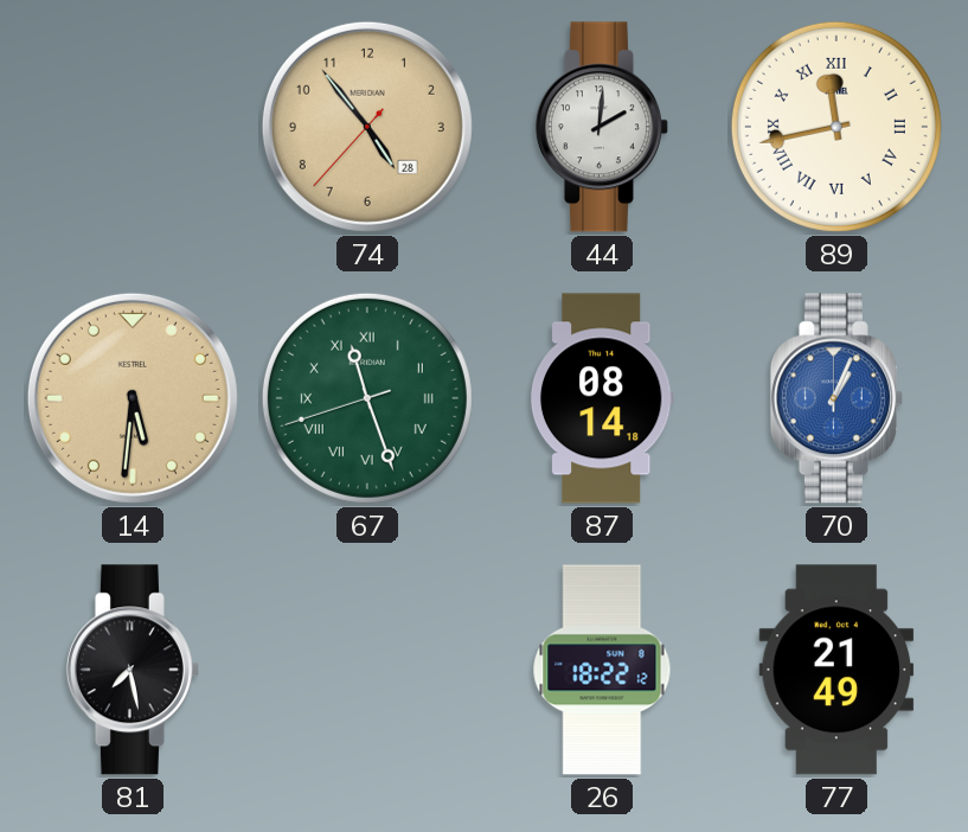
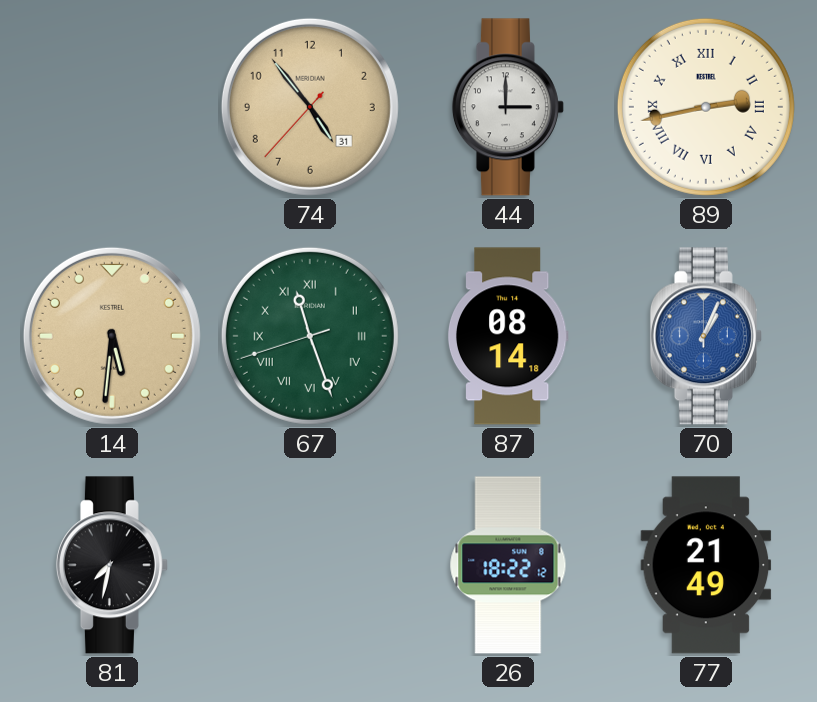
74 date: 28 -> 31 (310, 107)
44: 2:01 -> 3:00 (508, 107)
89: 11:43 -> 2:43 (706, 107)
81: 7:28 -> 7:32 (112, 565)
